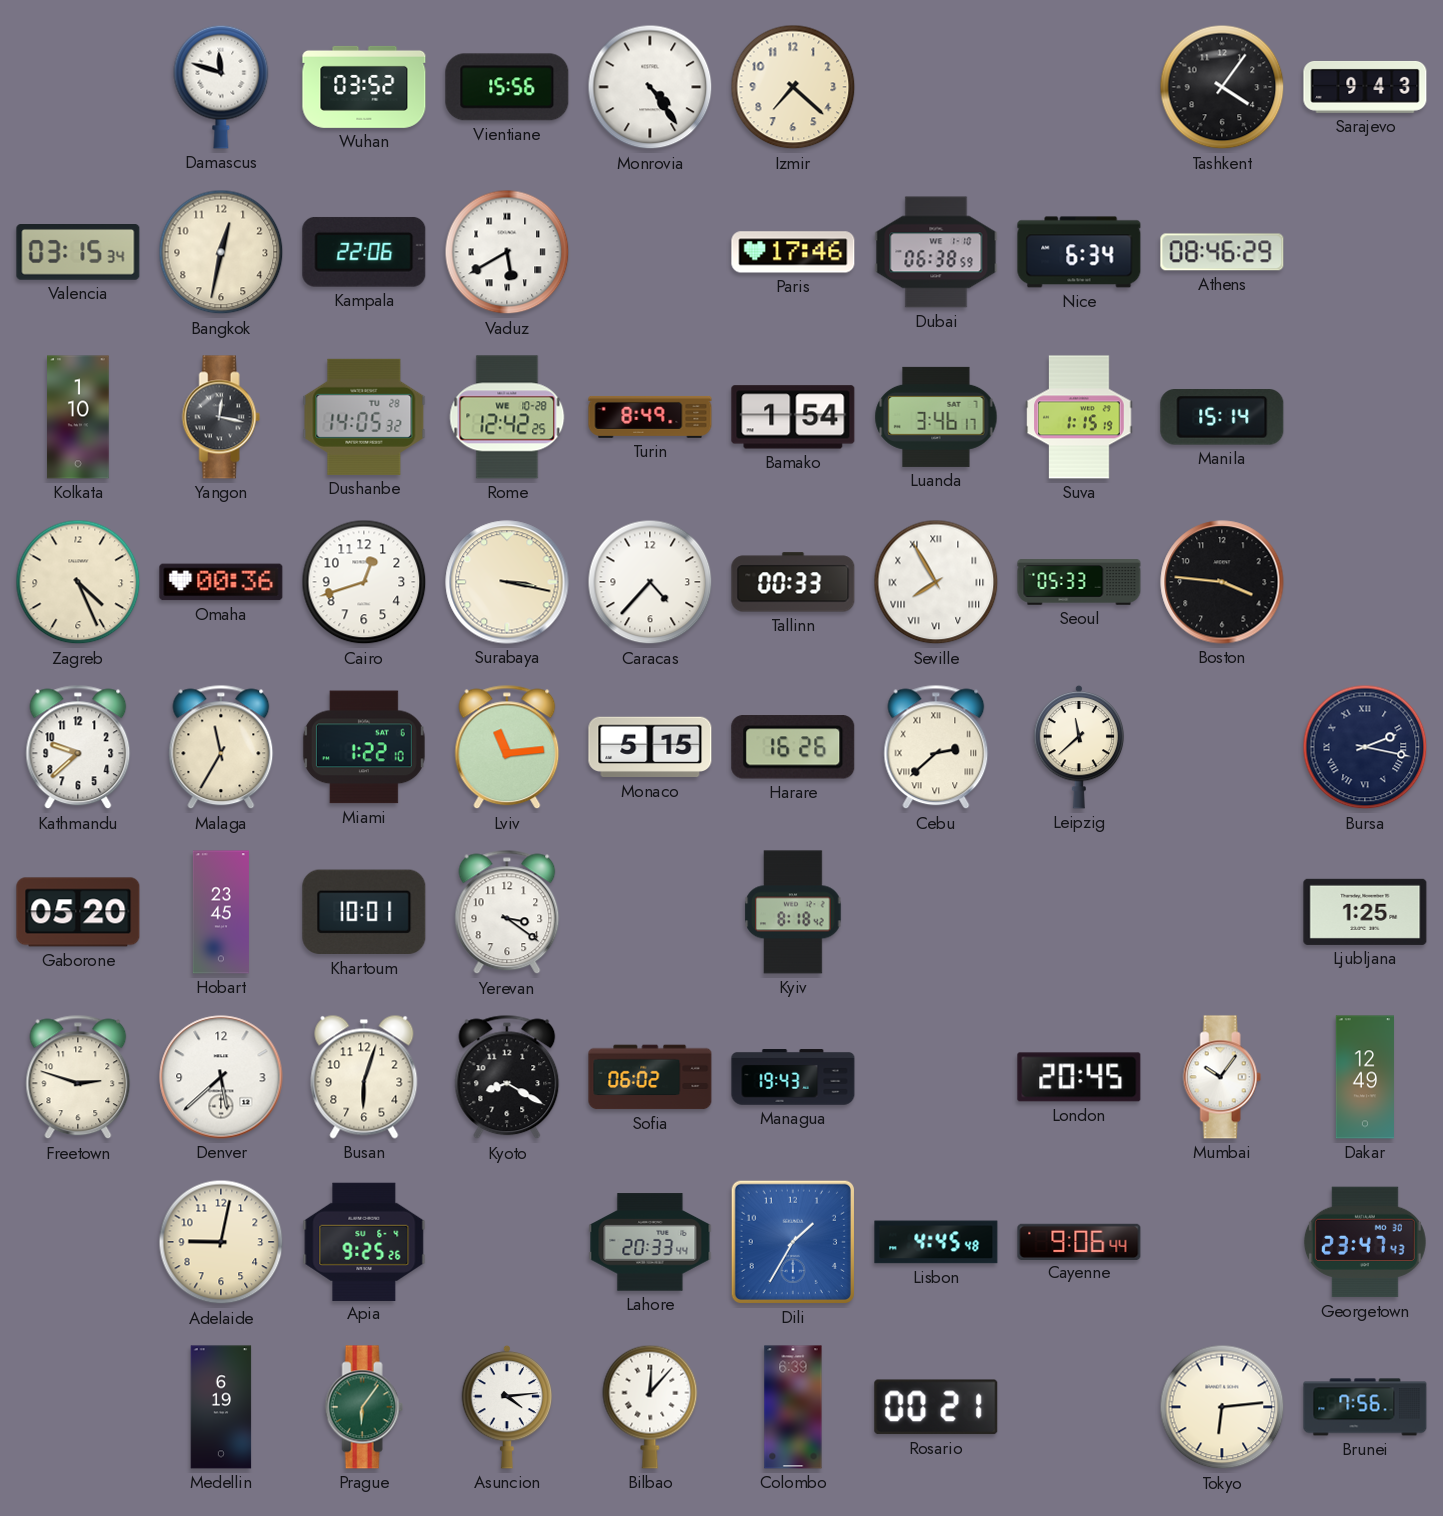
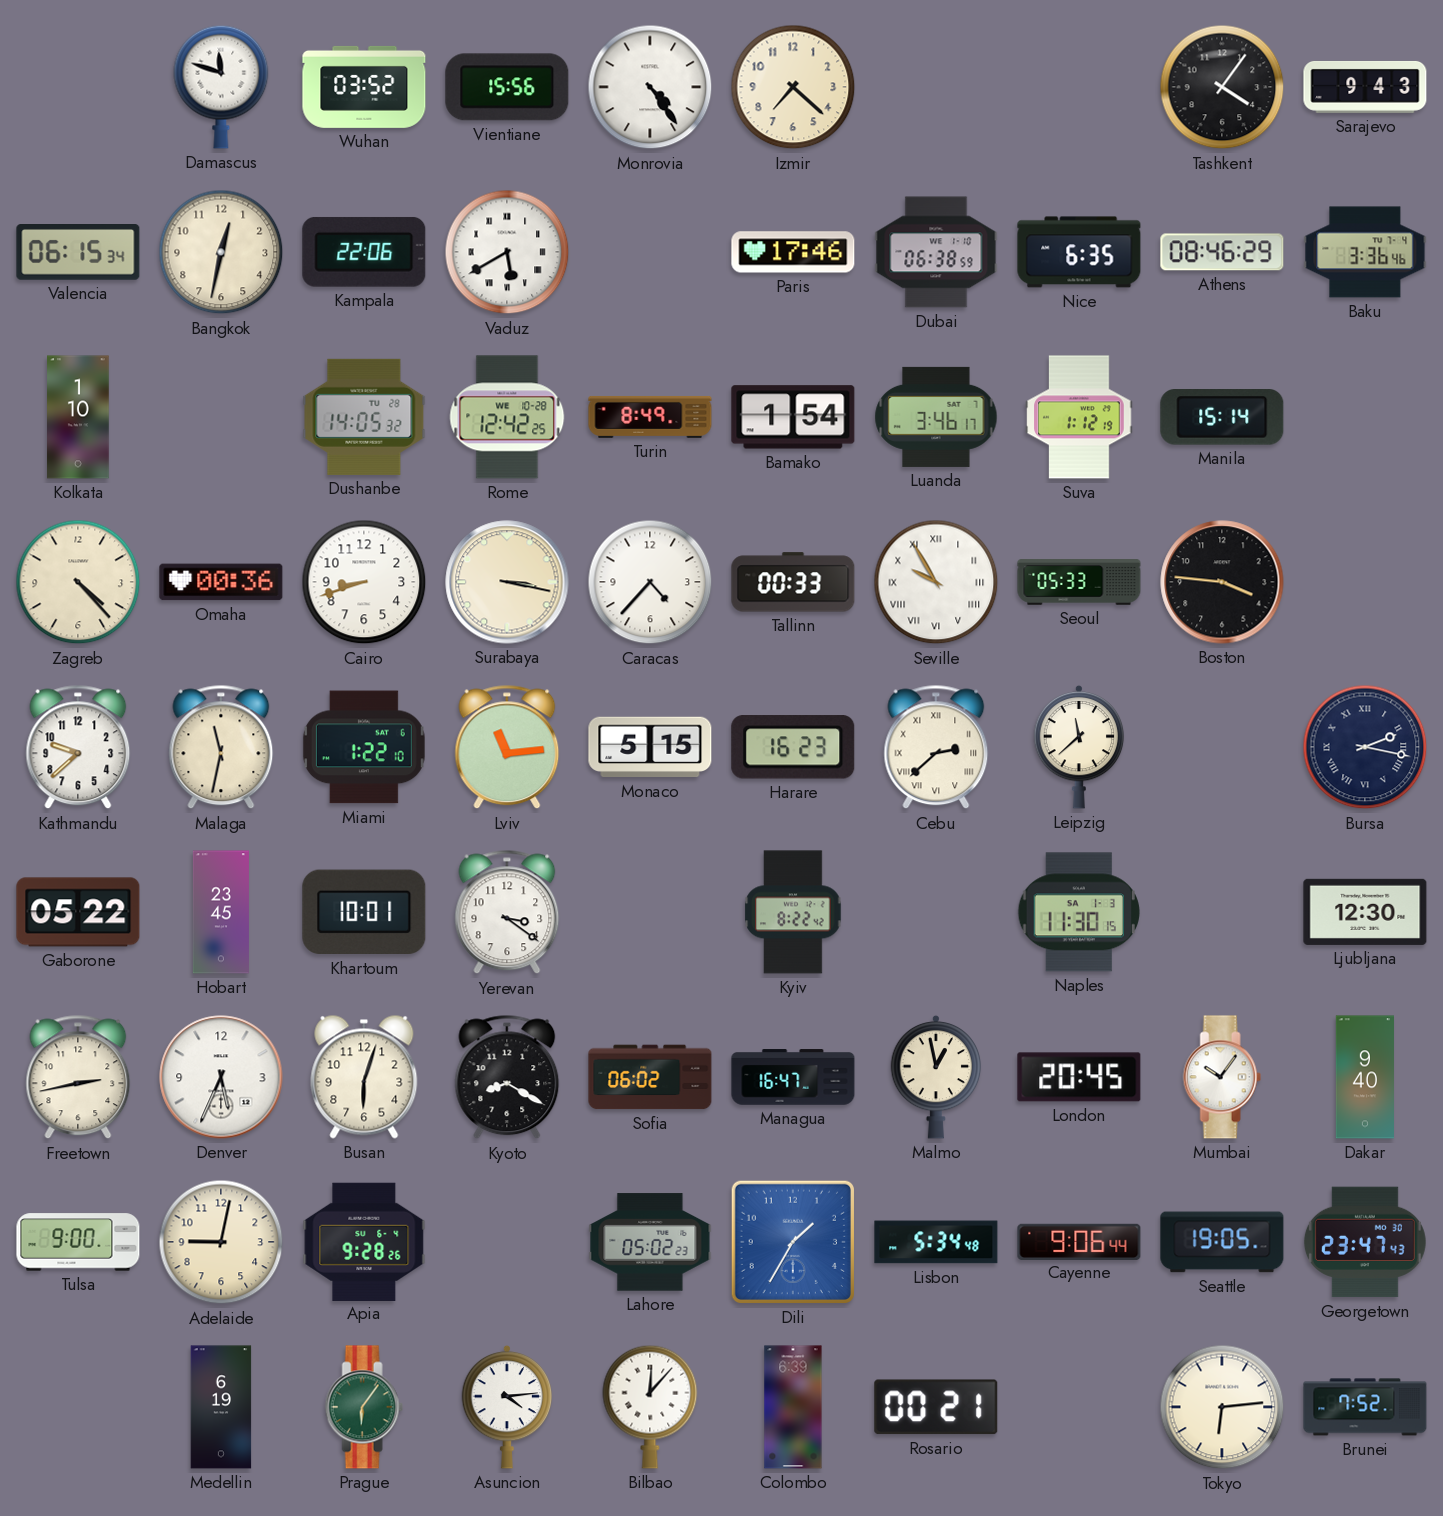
Valencia: 03:15 -> 06:15 (78, 253)
Nice: 6:34 -> 6:35 (1079, 252)
Baku: none -> 3:36 (1365, 252)
Yangon: 12:17 -> none (221, 417)
Suva: 1:15 -> 1:12 (1079, 417)
Zagreb: 4:26 -> 4:23 (78, 582)
Cairo: 12:42 -> 8:42 (364, 582)
Seville: 7:55 -> 9:55 (936, 582)
Malaga: 11:35 -> 11:32 (221, 747)
Harare: 16:26 -> 16:23 (793, 748)
Gaborone: 05:20 -> 05:22 (78, 912)
Kyiv: 8:18 -> 8:22 (793, 912)
Naples: none -> 11:30 (1078, 912)
Ljubljana: 1:25 -> 12:30 (1365, 912)
Freetown: 2:48 -> 2:43 (78, 1077)
Denver: 5:38 -> 5:34 (221, 1077)
Managua: 19:43 -> 16:47 (793, 1077)
Malmo: none -> 12:58 (936, 1077)
Dakar: 12:49 -> 9:40 (1364, 1077)
Tulsa: none -> 9:00 (78, 1242)
Apia: 9:25 -> 9:28 (364, 1241)
Lahore: 20:33 -> 05:02 (650, 1242)
Lisbon: 4:45 -> 5:34 (936, 1242)
Seattle: none -> 19:05 (1222, 1242)
Brunei: 7:56 -> 7:52 (1365, 1407)
